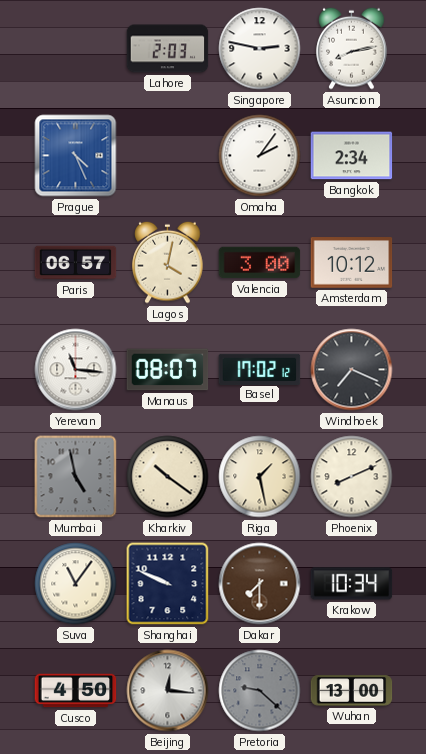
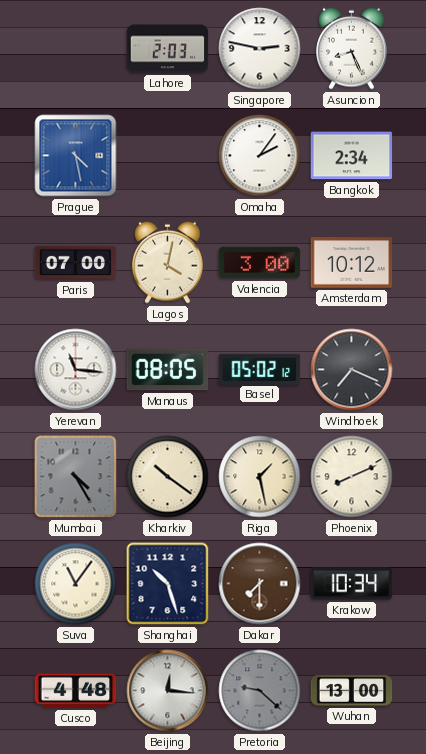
Asuncion: 8:13 -> 8:26 (352, 48)
Prague: 4:26 -> 4:28 (76, 156)
Paris: 06:57 -> 07:00 (76, 263)
Manaus: 08:07 -> 08:05 (168, 370)
Basel: 17:02 -> 05:02 (260, 369)
Mumbai: 4:58 -> 4:25 (76, 477)
Shanghai: 9:49 -> 10:27 (168, 584)
Cusco: 4:50 -> 4:48 (76, 691)
